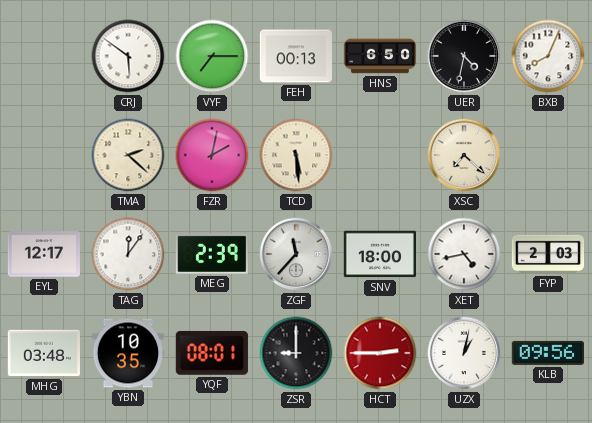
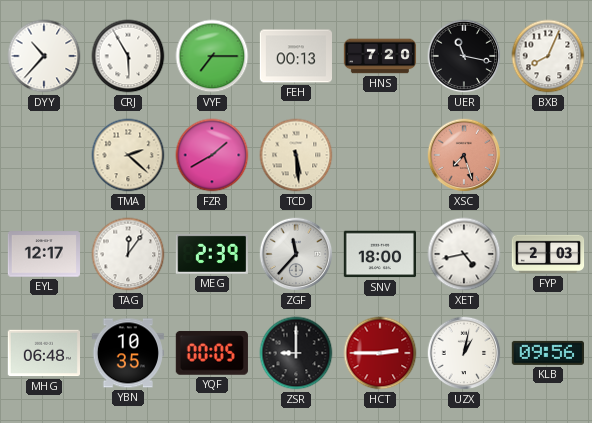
DYY: none -> 10:37 (44, 56)
CRJ: 5:51 -> 5:55 (128, 56)
HNS: 6:50 -> 7:20 (380, 56)
UER: 4:32 -> 11:17 (464, 56)
FZR: 2:02 -> 1:40 (212, 155)
XSC: 7:22 -> 7:27 (464, 155)
XSC dial: cream -> salmon (464, 155)
MHG: 03:48 -> 06:48 (43, 353)
YQF: 08:01 -> 00:05 (212, 353)
